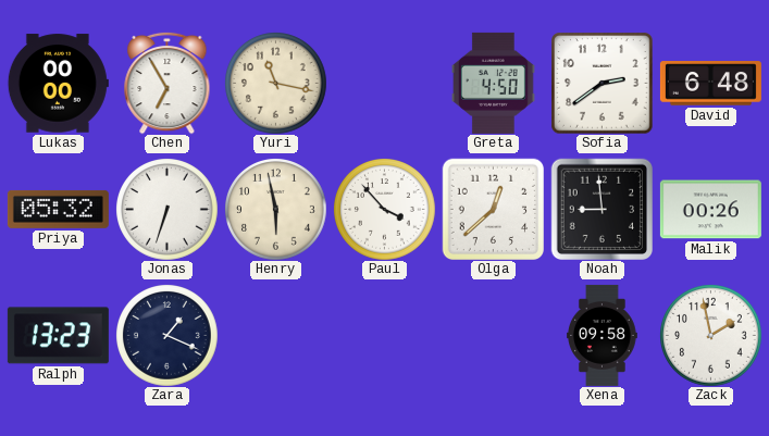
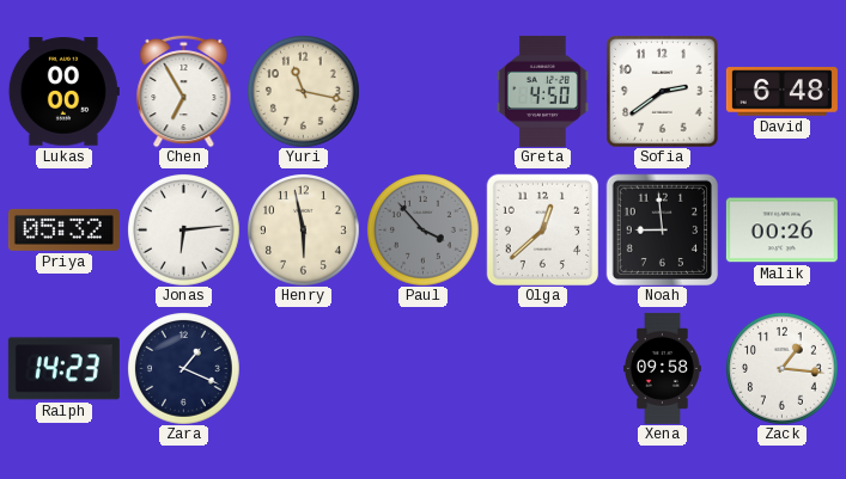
Jonas: 6:33 -> 6:14 (184, 231)
Paul dial: white -> grey (424, 231)
Ralph: 13:23 -> 14:23 (63, 369)
Zack: 1:58 -> 1:16 (783, 369)
